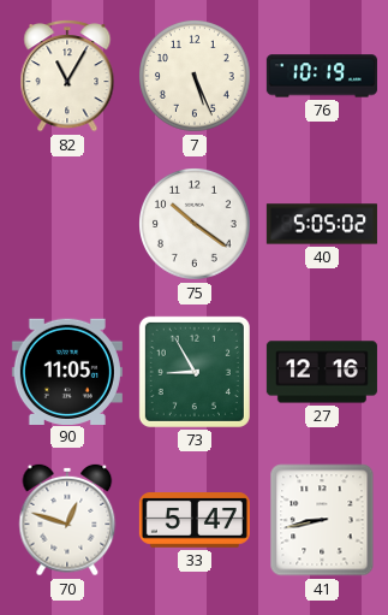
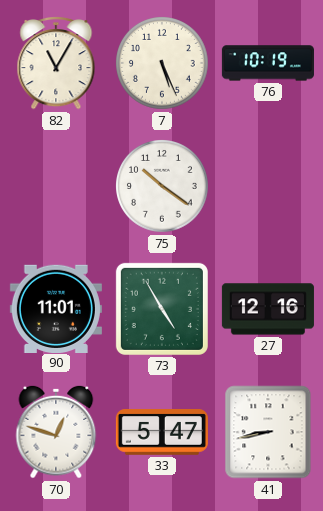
40: 5:05 -> none (322, 224)
90: 11:05 -> 11:01 (56, 308)
73: 8:55 -> 4:55 (162, 309)
